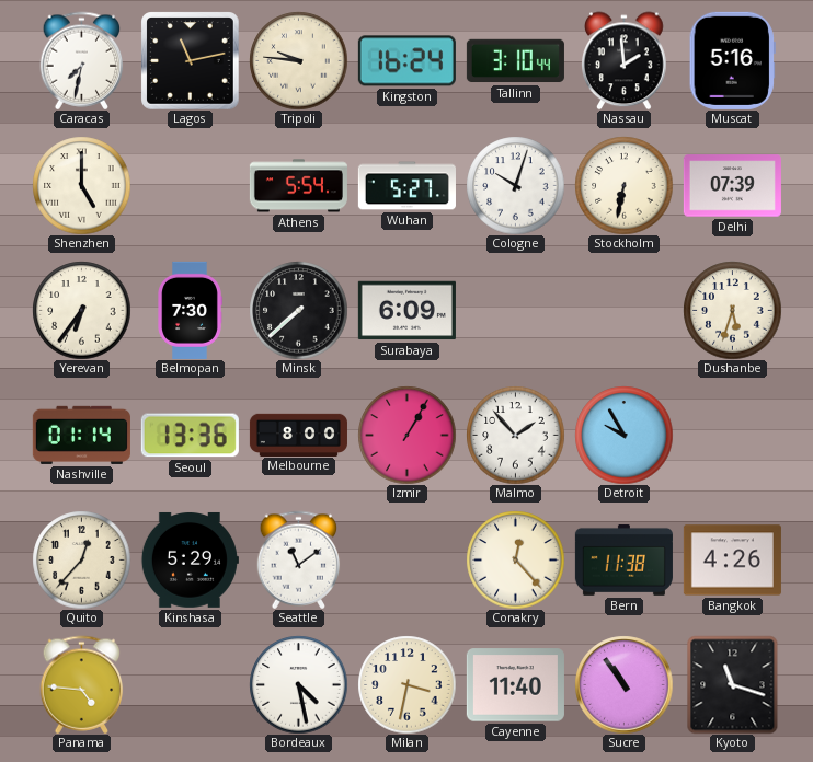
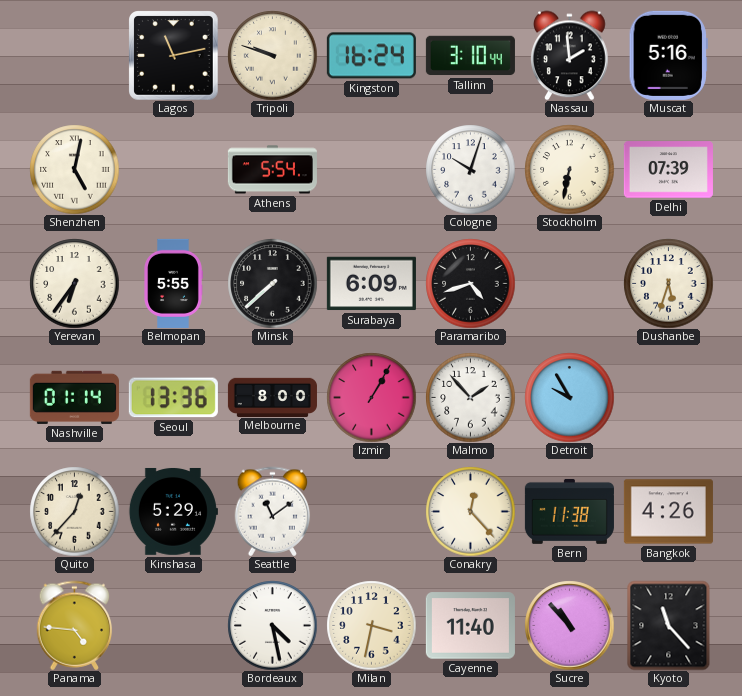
Caracas: 7:32 -> none (82, 60)
Tripoli: 9:46 -> 9:48 (272, 55)
Shenzhen: 5:00 -> 5:02 (74, 169)
Wuhan: 5:27 -> none (406, 186)
Belmopan: 7:30 -> 5:55 (173, 283)
Paramaribo: none -> 4:42 (470, 283)
Sucre: 10:54 -> 10:53 (569, 625)
Kyoto: 11:18 -> 11:23 (669, 625)
